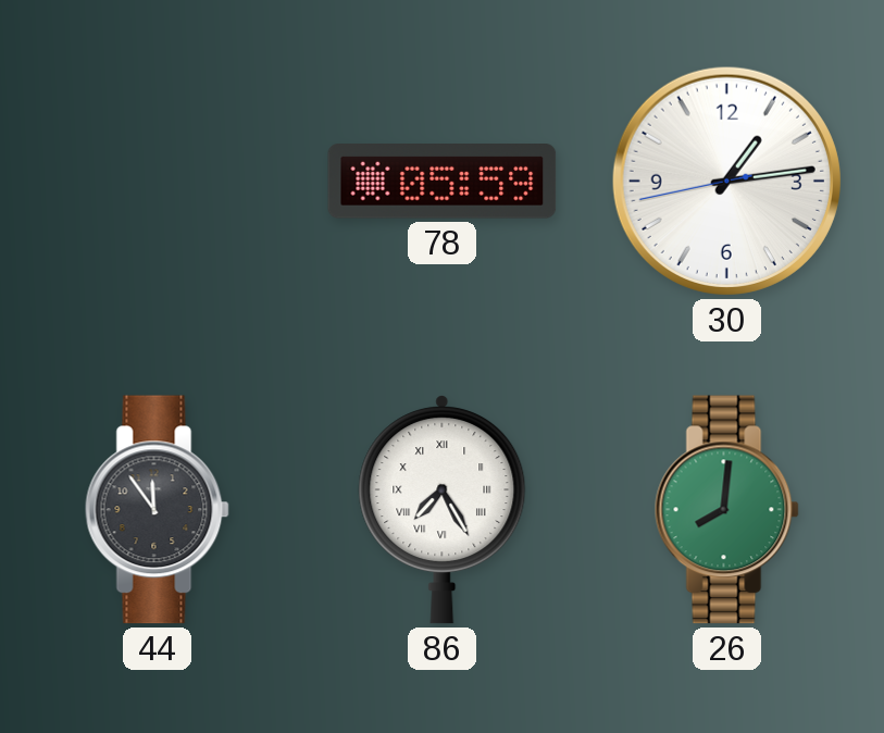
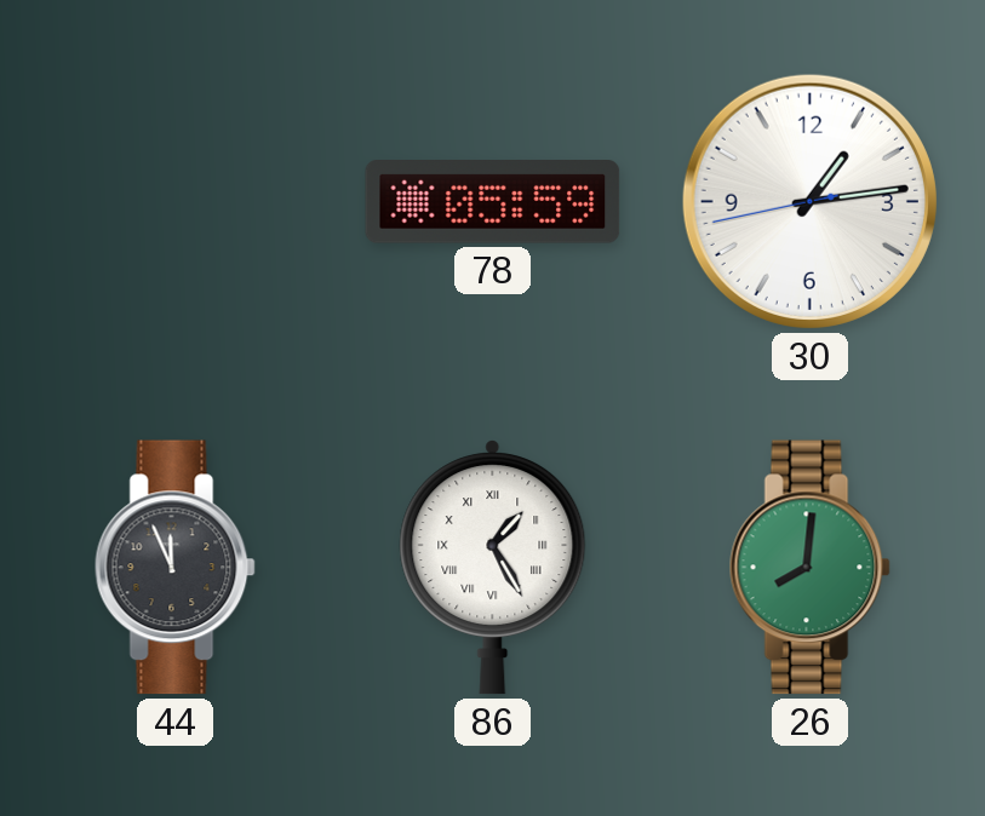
44: 11:54 -> 11:56 (174, 568)
86: 7:25 -> 1:25 (493, 568)
